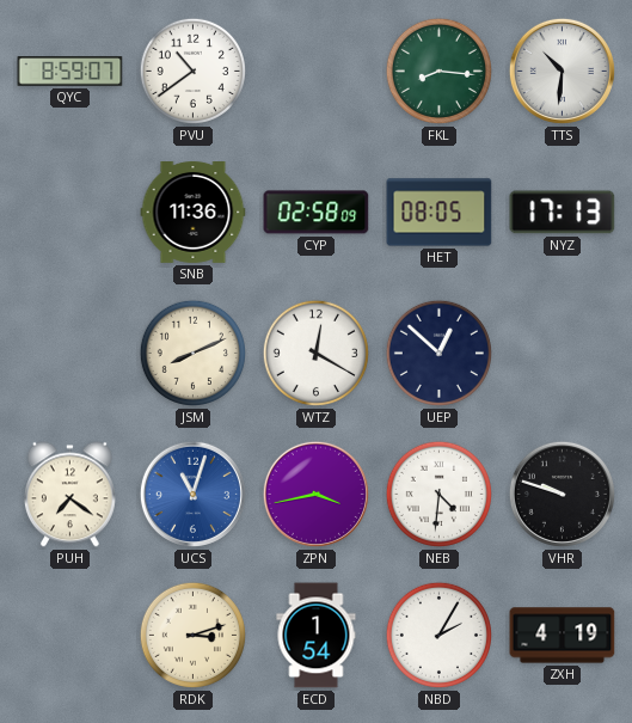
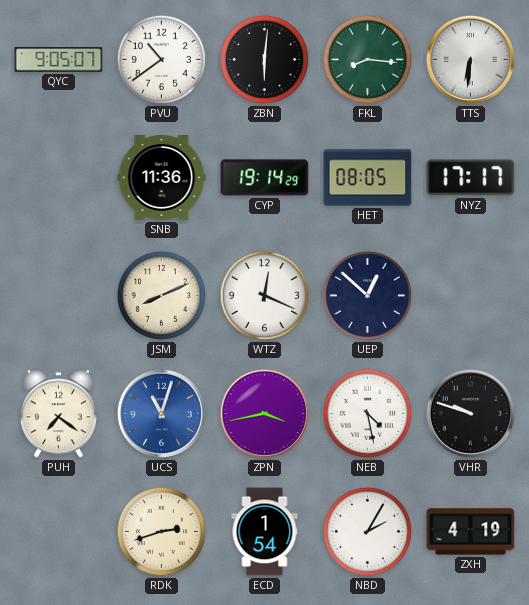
QYC: 8:59 -> 9:05 (59, 60)
ZBN: none -> 6:01 (264, 59)
TTS: 10:31 -> 6:31 (470, 59)
CYP: 02:58 -> 19:14 (265, 178)
NYZ: 17:13 -> 17:17 (471, 178)
WTZ: 12:20 -> 12:19 (264, 295)
NEB: 4:31 -> 4:28 (367, 413)
RDK: 3:12 -> 2:42 (161, 531)
